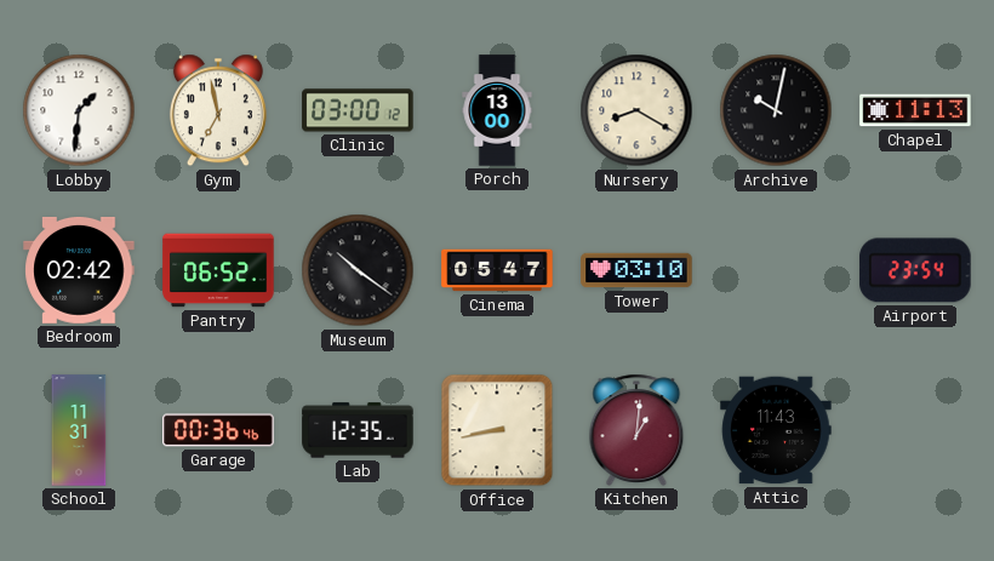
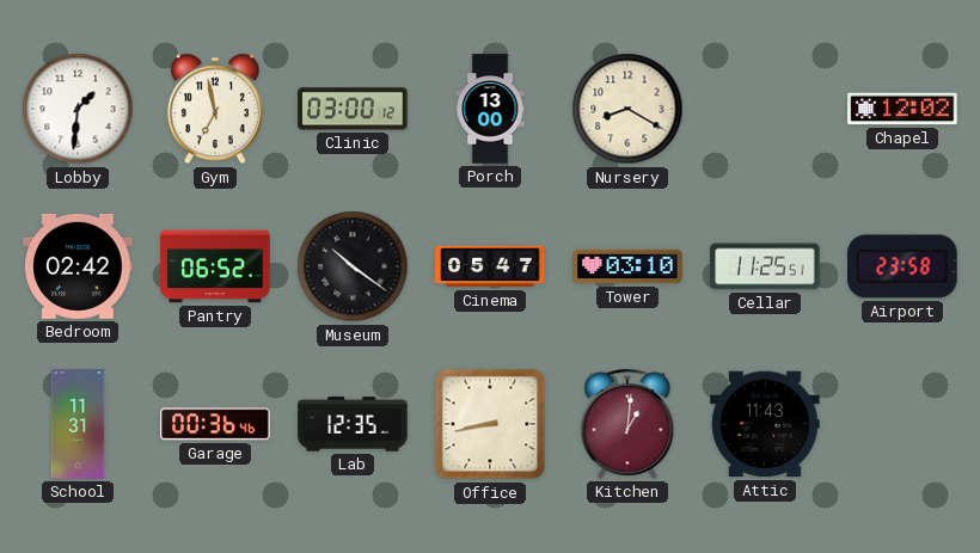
Archive: 10:02 -> none (776, 110)
Chapel: 11:13 -> 12:02 (902, 109)
Cellar: none -> 11:25 (765, 266)
Airport: 23:54 -> 23:58 (902, 266)
